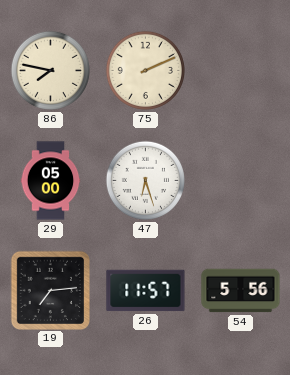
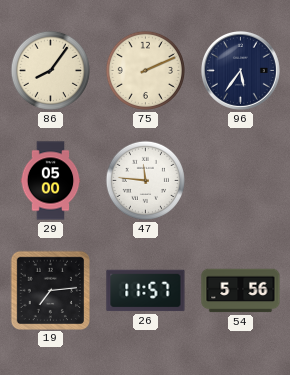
86: 7:47 -> 8:06 (50, 70)
96: none -> 5:36 (240, 70)
47: 6:27 -> 11:46 (145, 180)
